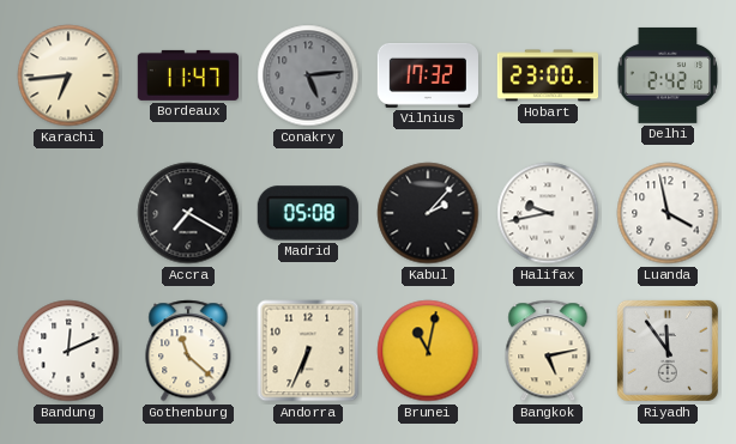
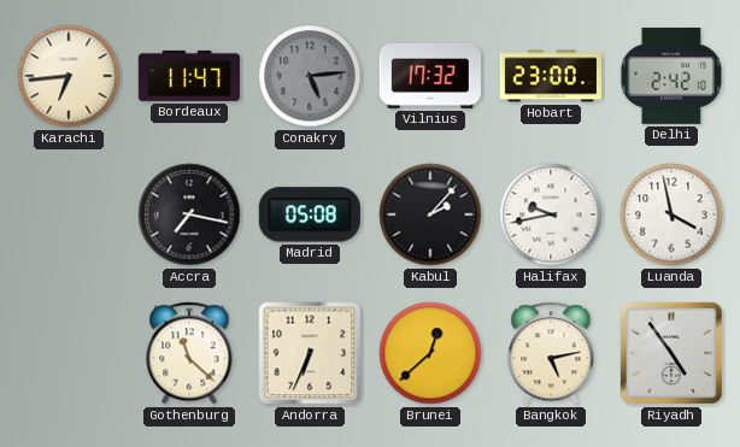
Accra: 7:20 -> 7:17 (189, 214)
Bandung: 12:11 -> none (68, 351)
Brunei: 11:02 -> 12:38 (430, 353)
Riyadh: 11:54 -> 4:54 (671, 353)
